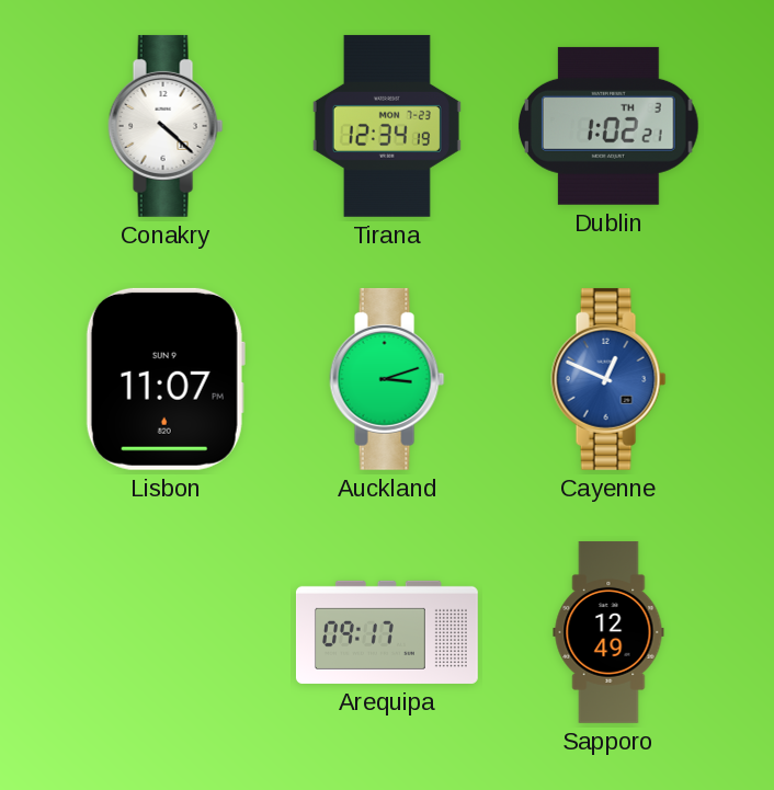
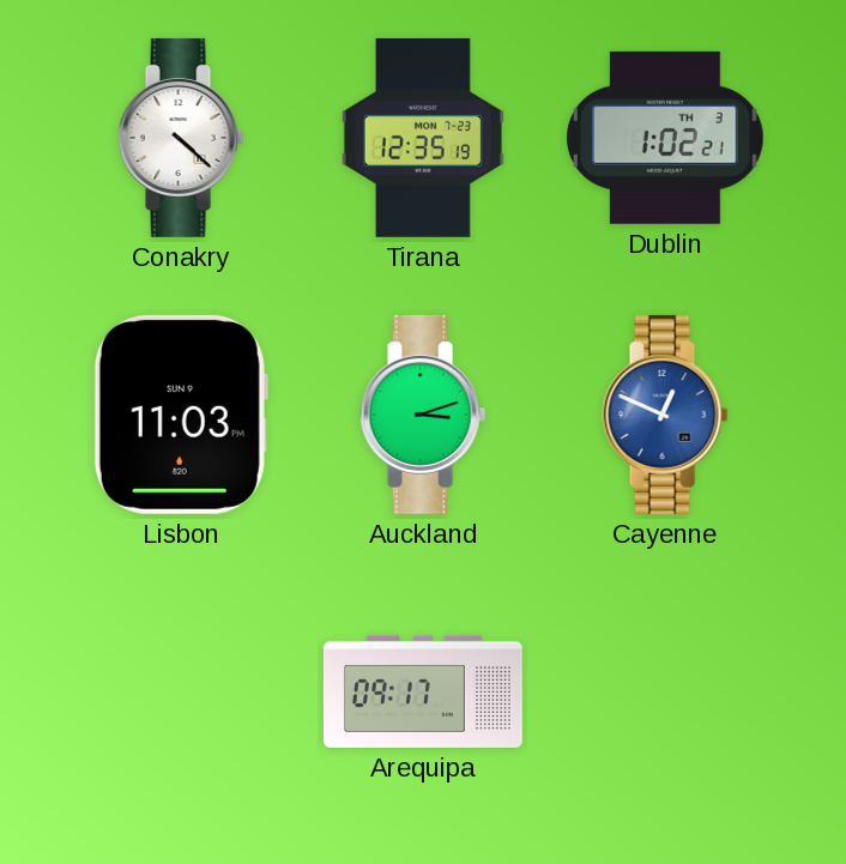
Tirana: 12:34 -> 12:35 (423, 138)
Lisbon: 11:07 -> 11:03 (181, 415)
Sapporo: 12:49 -> none (608, 632)
